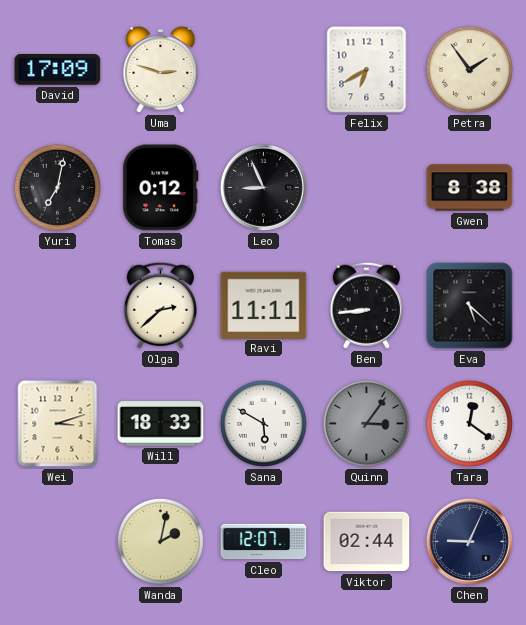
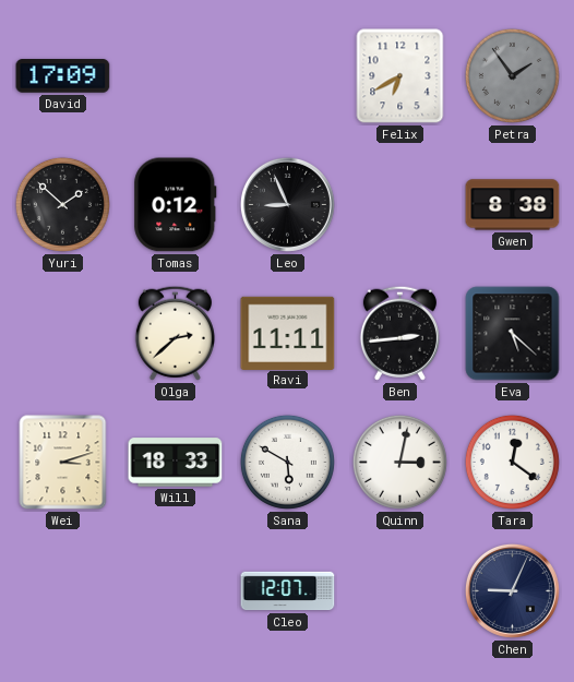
Uma: 2:48 -> none (161, 70)
Petra dial: cream -> grey (512, 75)
Yuri: 7:02 -> 1:52 (62, 204)
Ben: 8:44 -> 2:44 (399, 333)
Quinn: 3:06 -> 3:02 (399, 462)
Quinn dial: grey -> white (399, 462)
Wanda: 2:02 -> none (160, 541)
Viktor: 02:44 -> none (367, 542)
